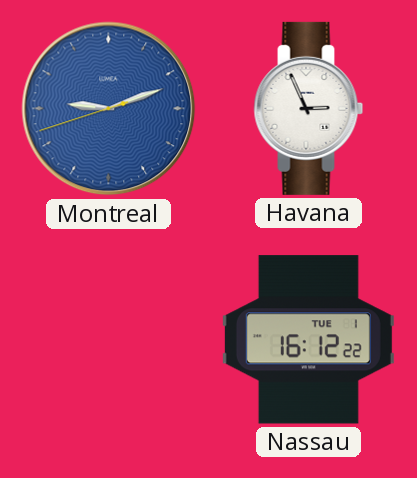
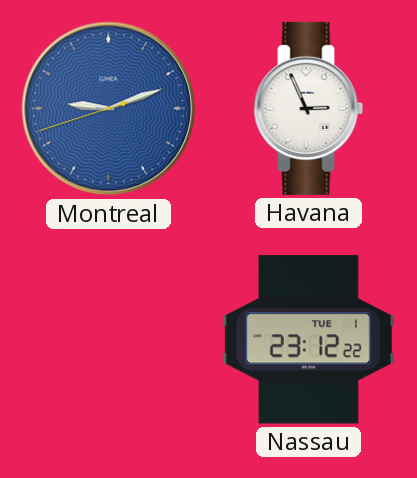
Nassau: 16:12 -> 23:12 (308, 340)
